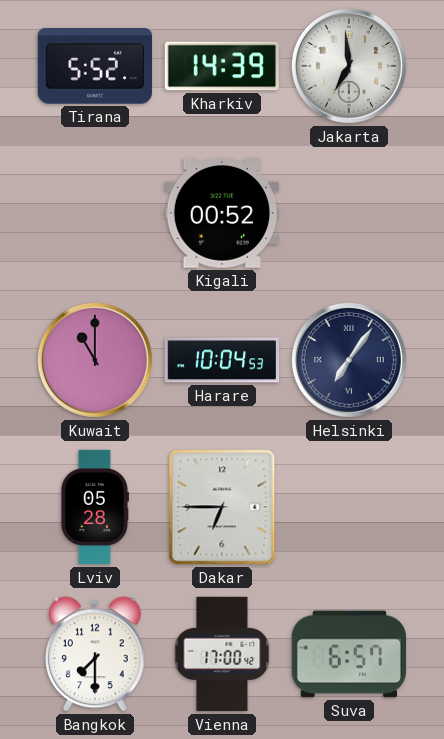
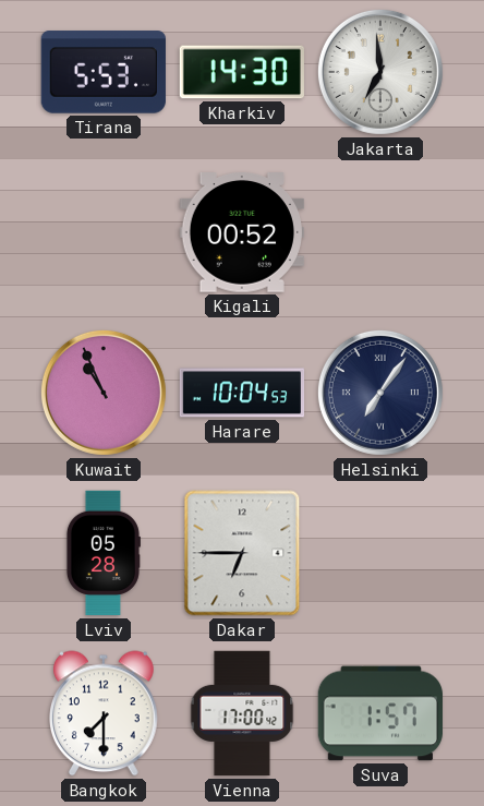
Tirana: 5:52 -> 5:53 (104, 72)
Kharkiv: 14:39 -> 14:30 (242, 72)
Kuwait: 11:00 -> 10:56 (104, 393)
Suva: 6:57 -> 1:57 (379, 713)
